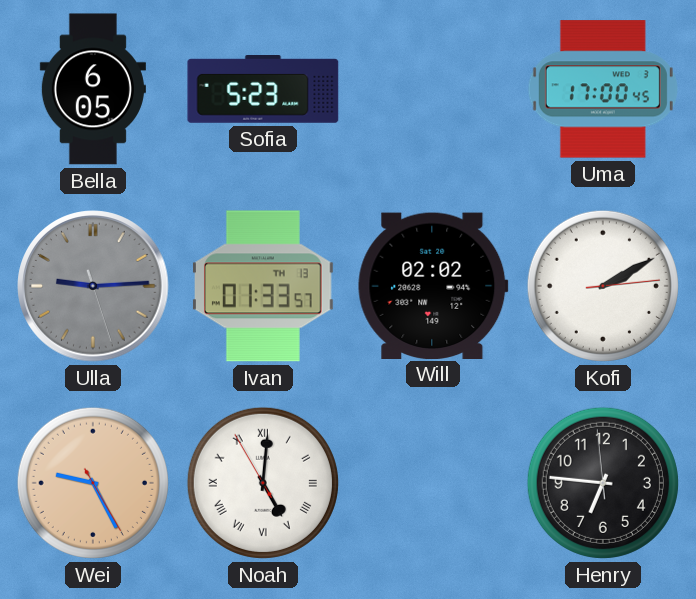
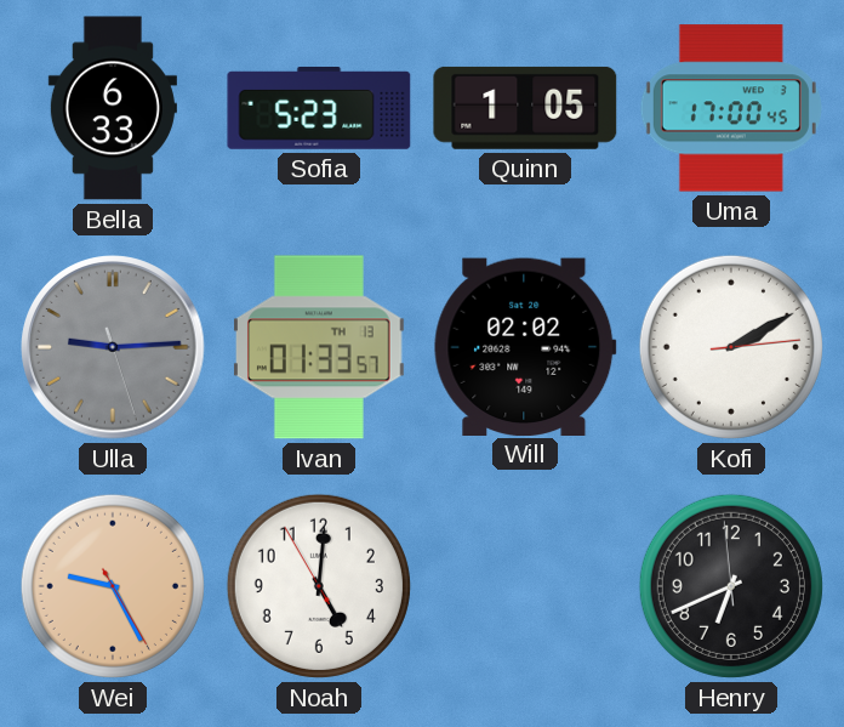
Bella: 6:05 -> 6:33 (113, 108)
Quinn: none -> 1:05 (525, 108)
Noah numerals: Roman -> Arabic (319, 586)
Henry: 6:45 -> 6:40 (731, 586)
